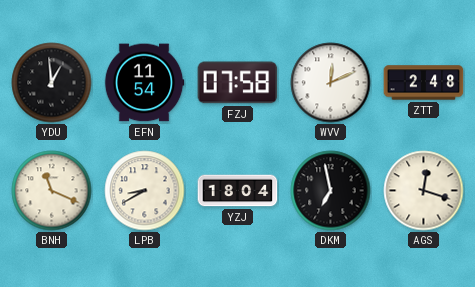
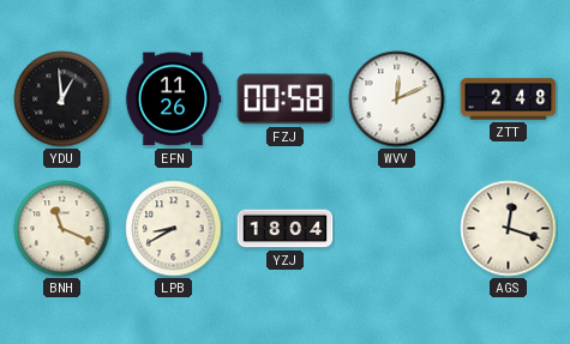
EFN: 11:54 -> 11:26 (173, 99)
FZJ: 07:58 -> 00:58 (286, 99)
DKM: 6:58 -> none (331, 191)
